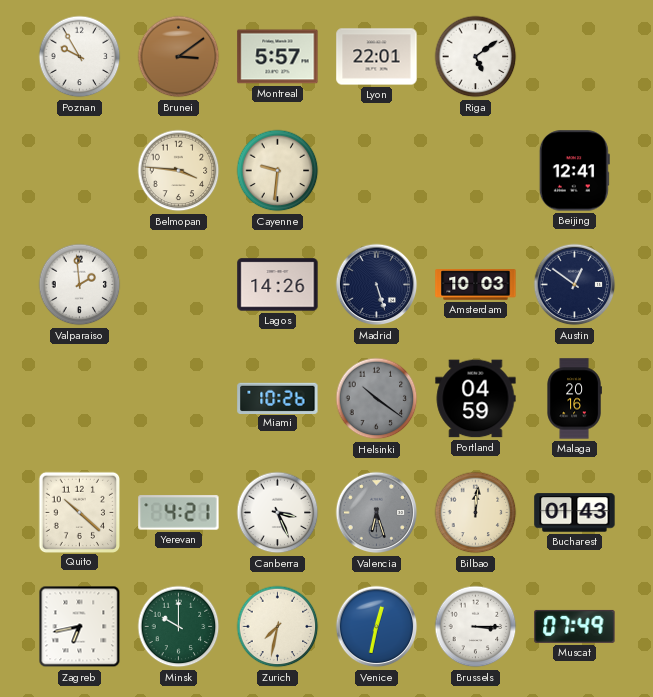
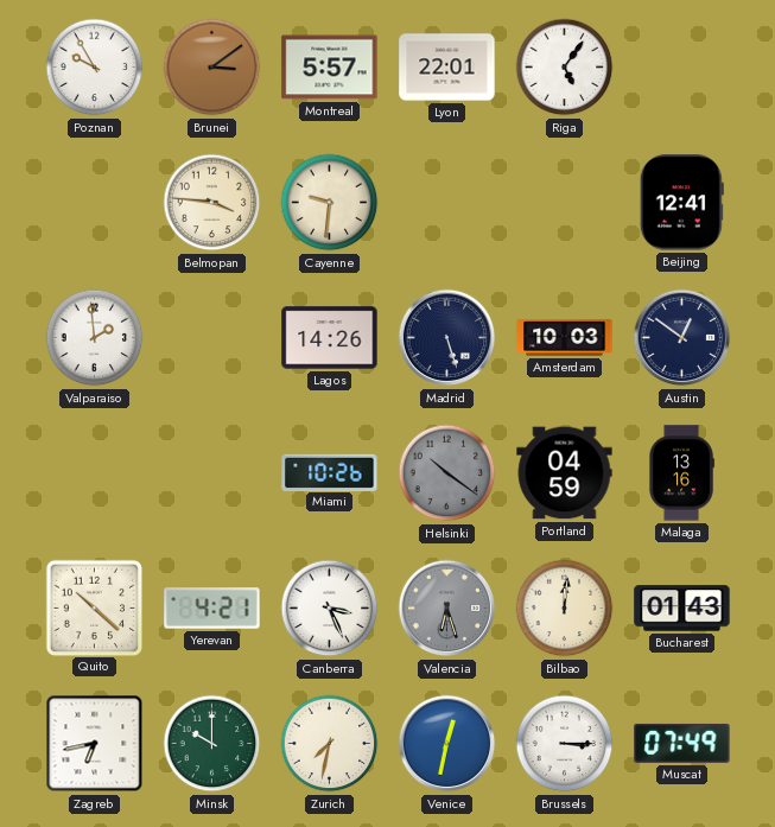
Riga: 5:09 -> 5:06 (565, 68)
Malaga: 20:16 -> 13:16 (681, 473)
